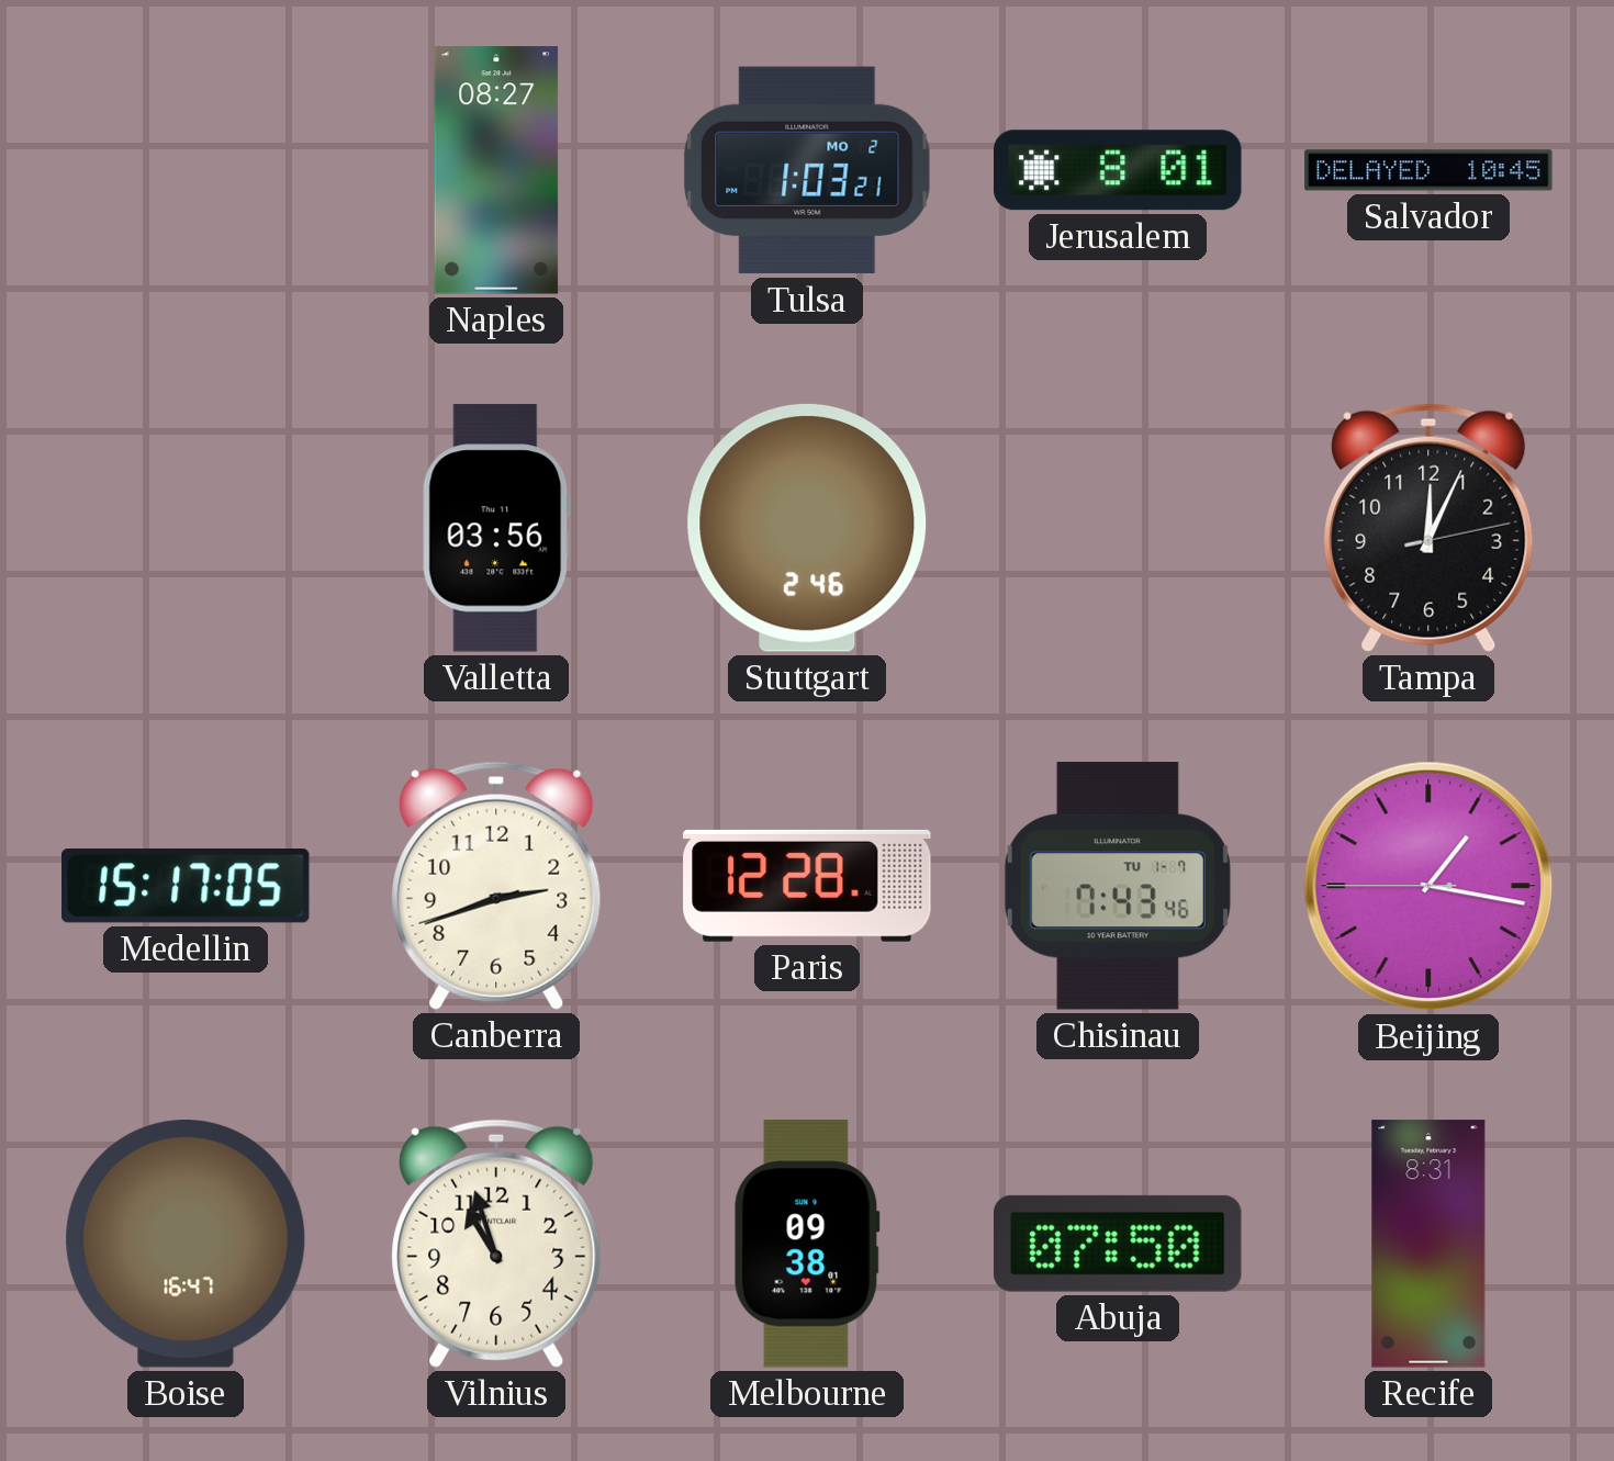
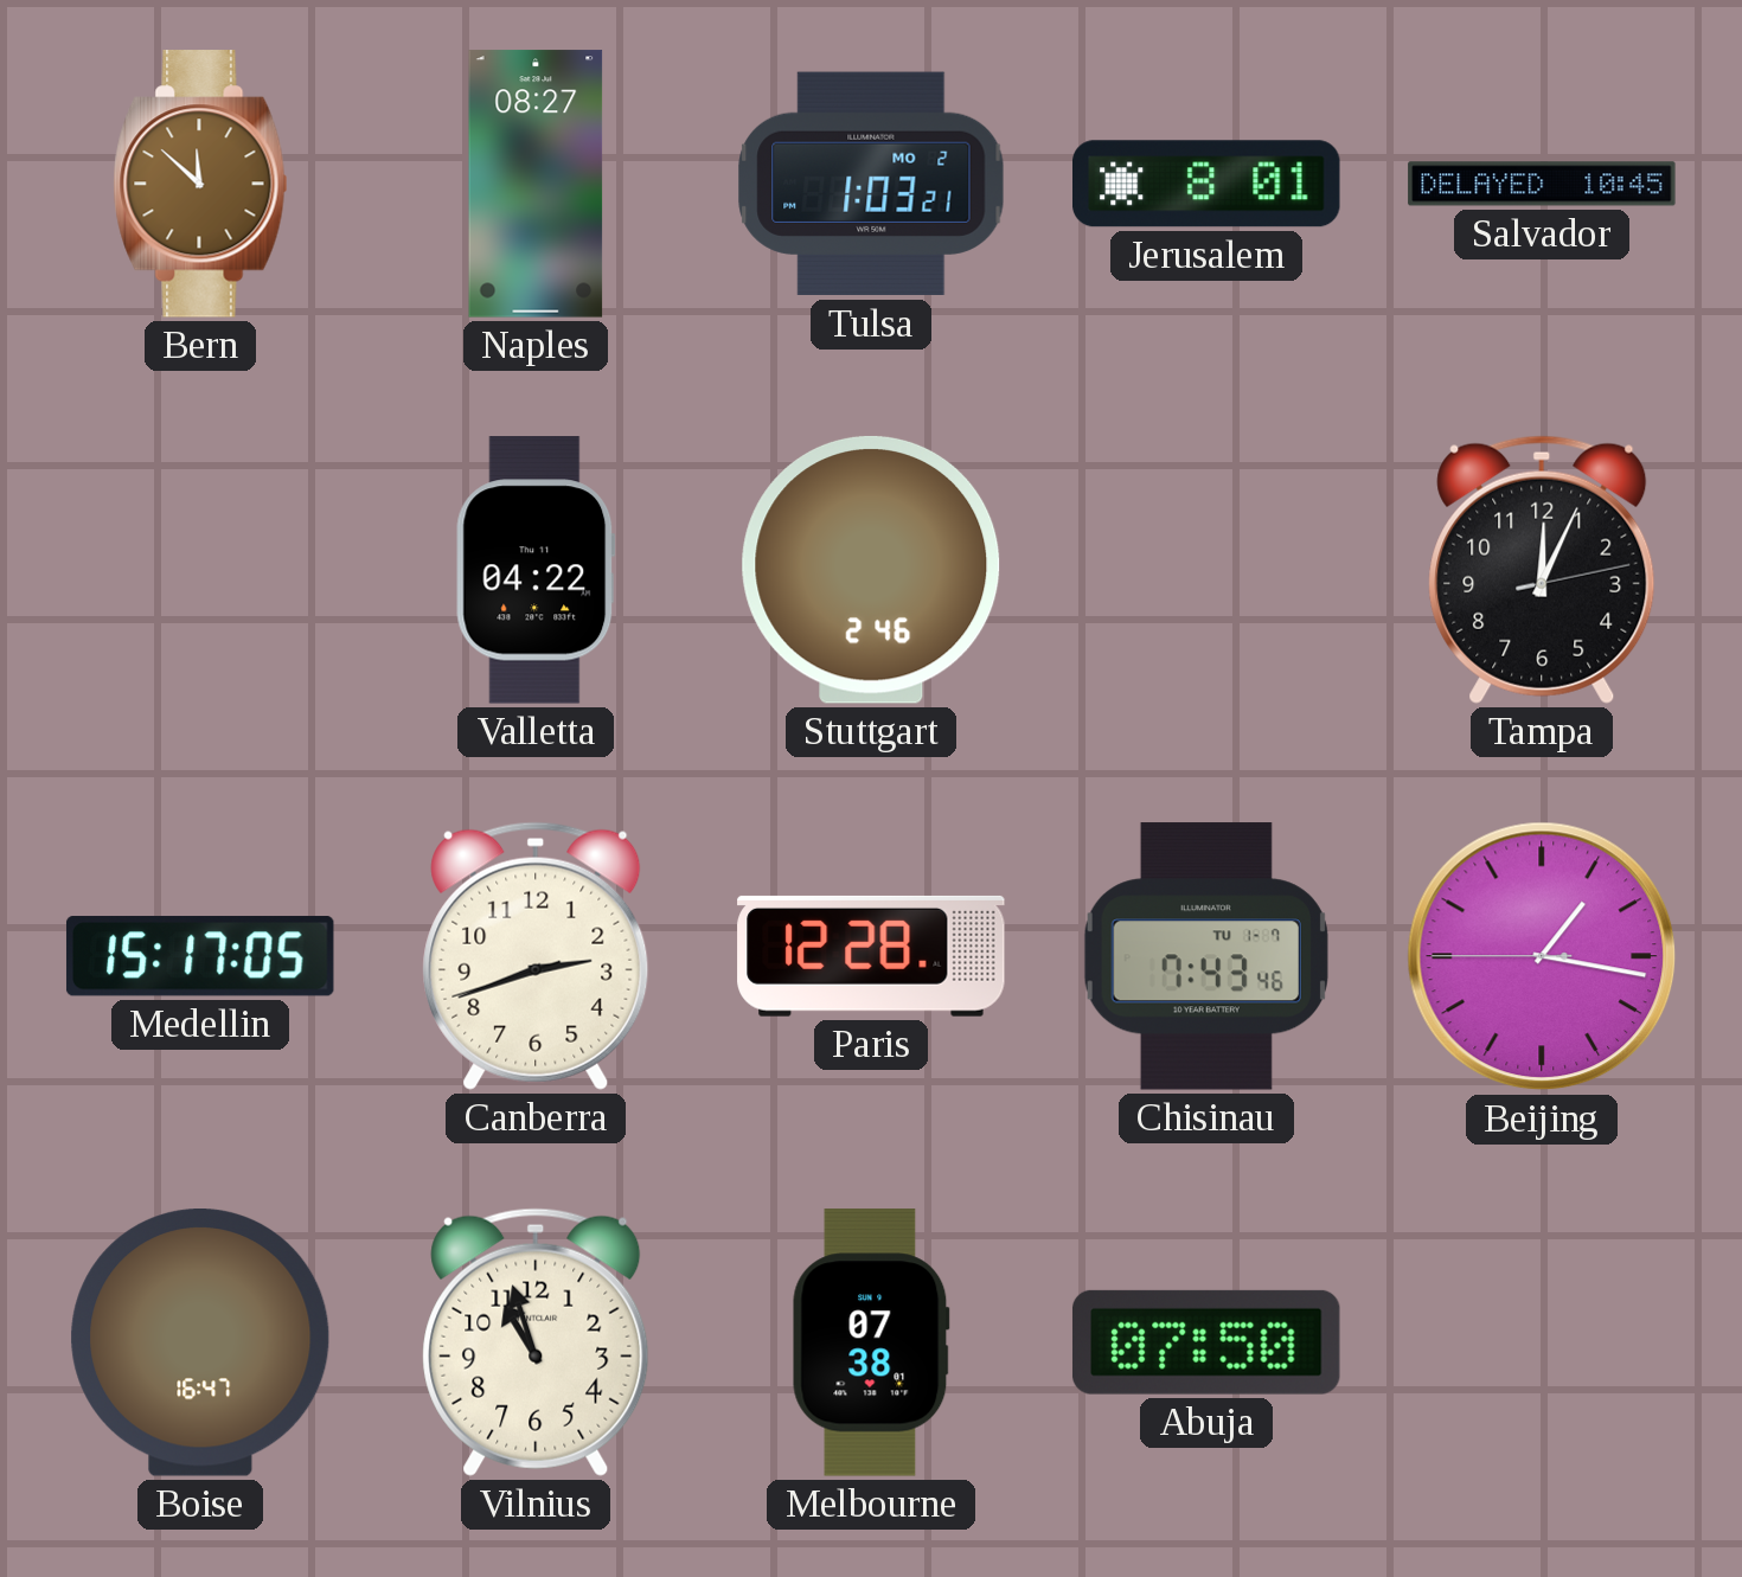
Bern: none -> 11:52 (200, 184)
Valletta: 03:56 -> 04:22 (536, 570)
Melbourne: 09:38 -> 07:38 (871, 1342)
Recife: 8:31 -> none (1428, 1244)
